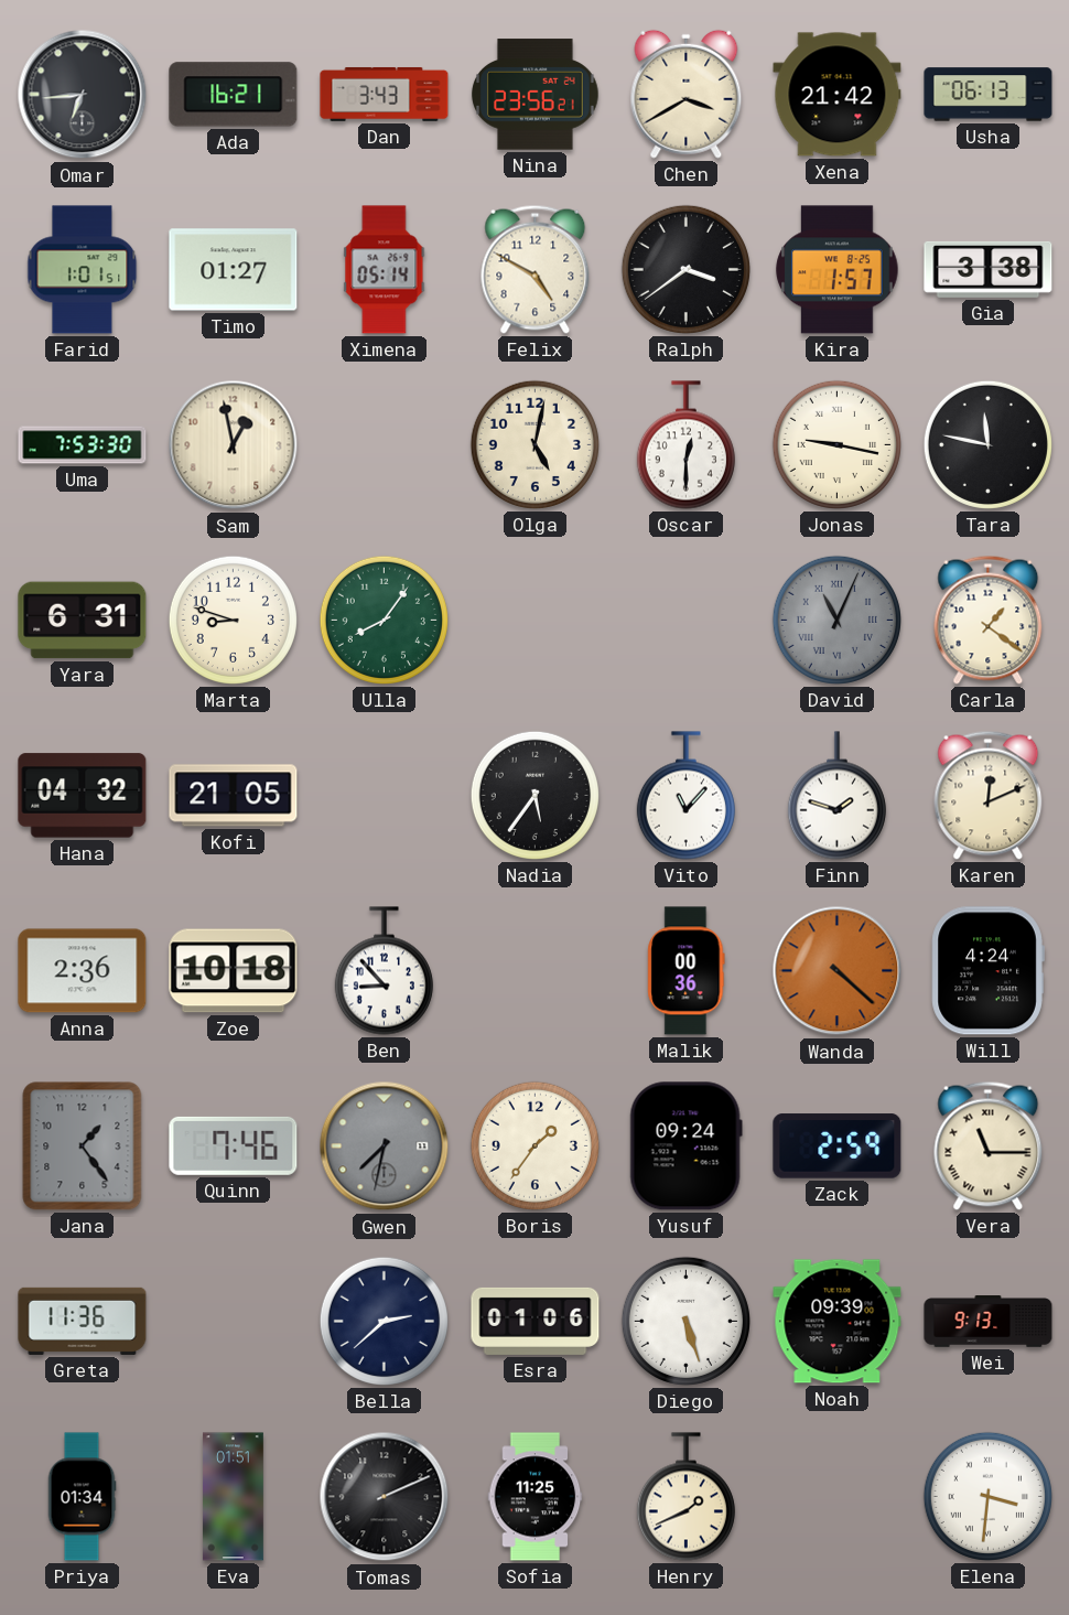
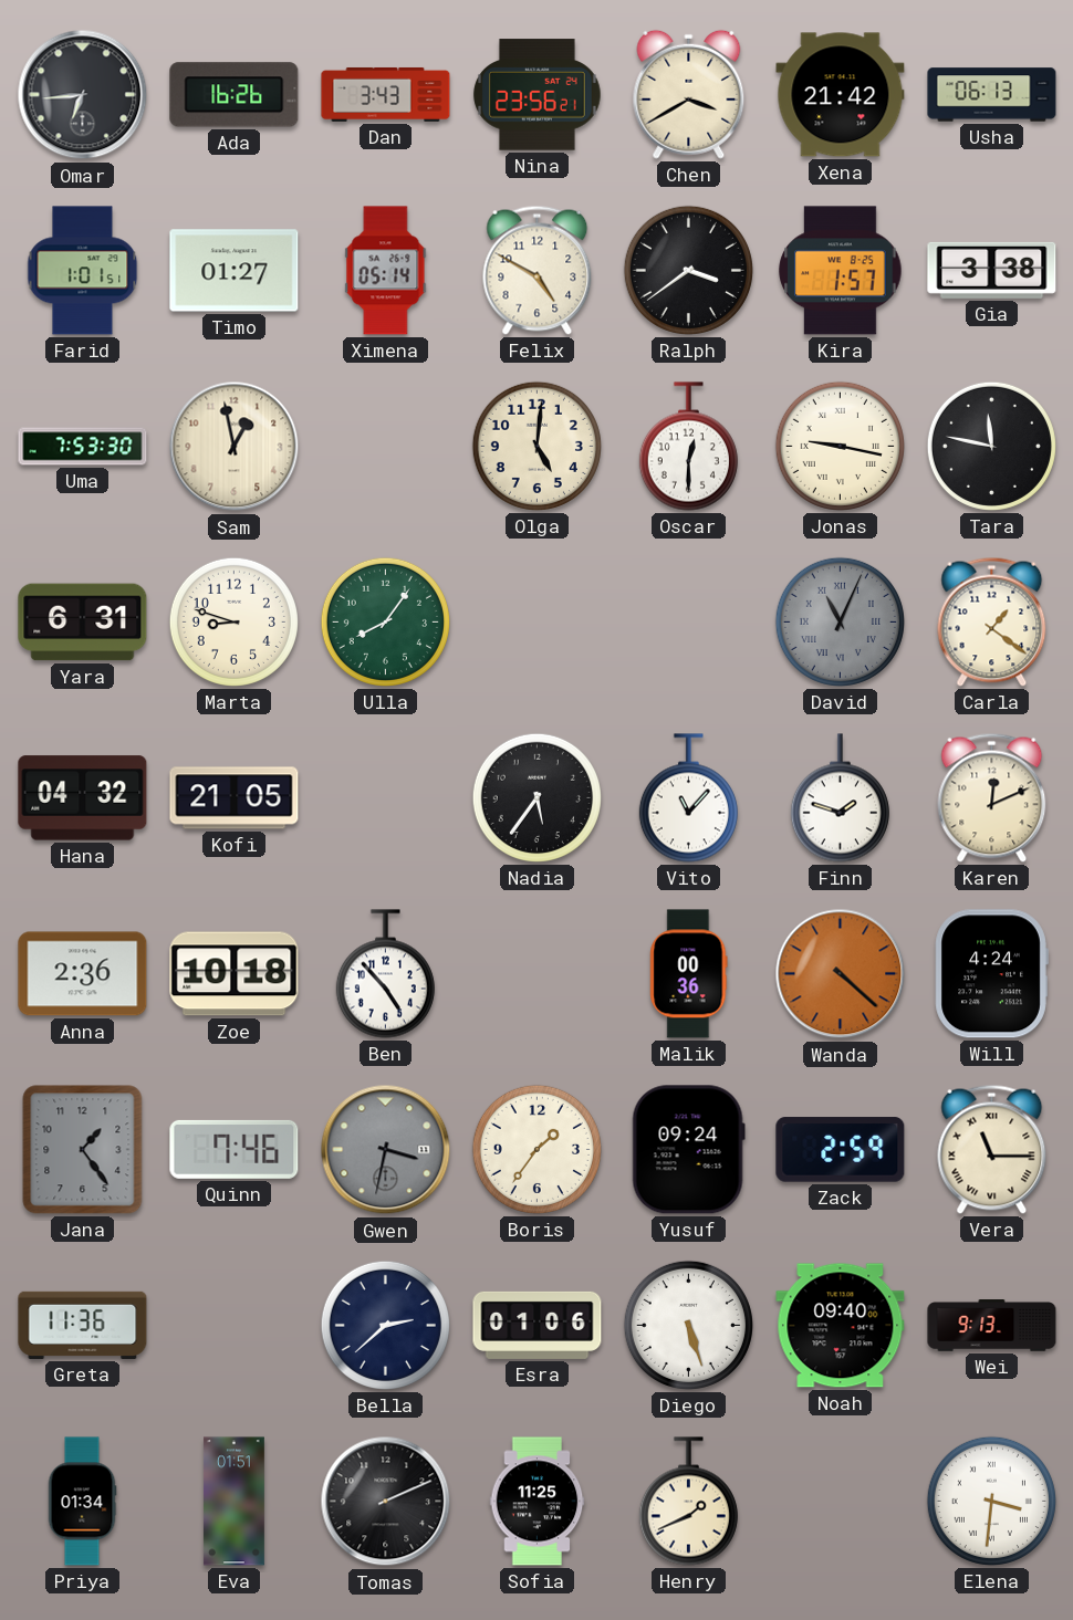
Ada: 16:21 -> 16:26 (235, 95)
Olga: 5:02 -> 5:01 (536, 446)
Ben: 8:53 -> 4:53 (385, 974)
Gwen: 7:32 -> 3:32 (386, 1150)
Noah: 09:39 -> 09:40 (841, 1326)
